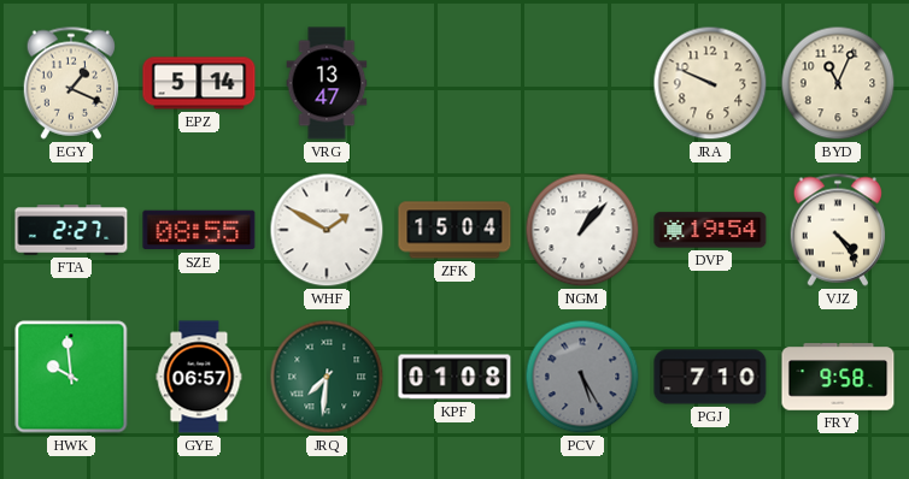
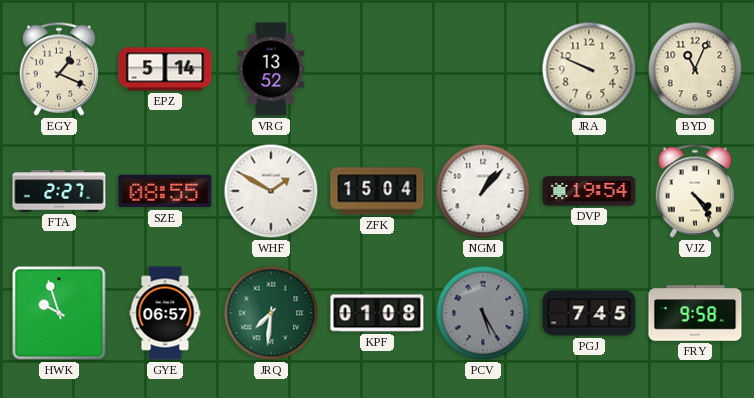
VRG: 13:47 -> 13:52 (271, 69)
HWK: 9:59 -> 9:57 (59, 313)
PGJ: 7:10 -> 7:45 (589, 313)
